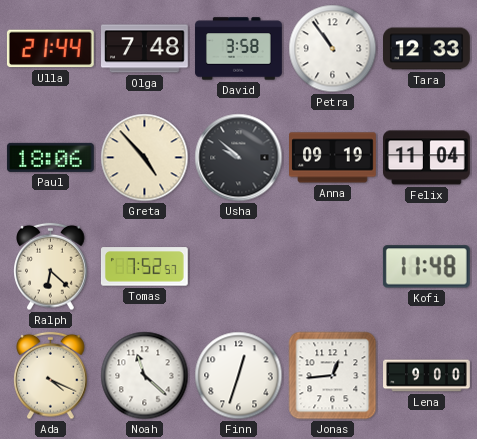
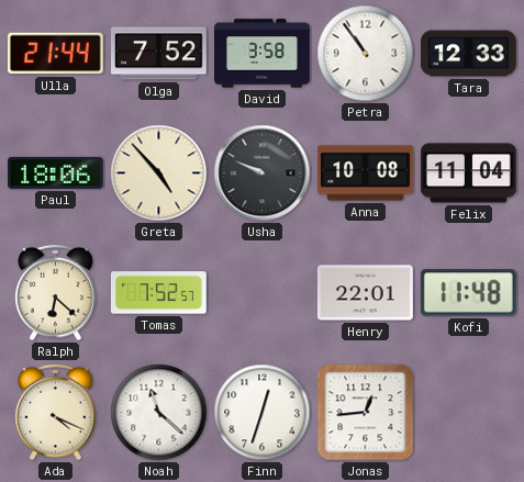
Olga: 7:48 -> 7:52 (159, 54)
Usha: 9:52 -> 9:49 (263, 173)
Anna: 09:19 -> 10:08 (366, 173)
Henry: none -> 22:01 (365, 293)
Lena: 9:00 -> none (427, 376)
